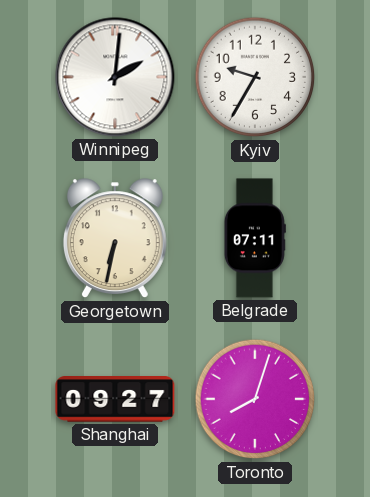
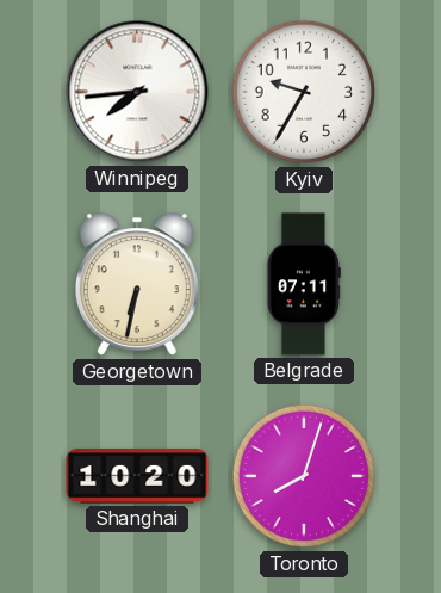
Winnipeg: 2:01 -> 7:44 (137, 92)
Shanghai: 09:27 -> 10:20 (137, 476)
